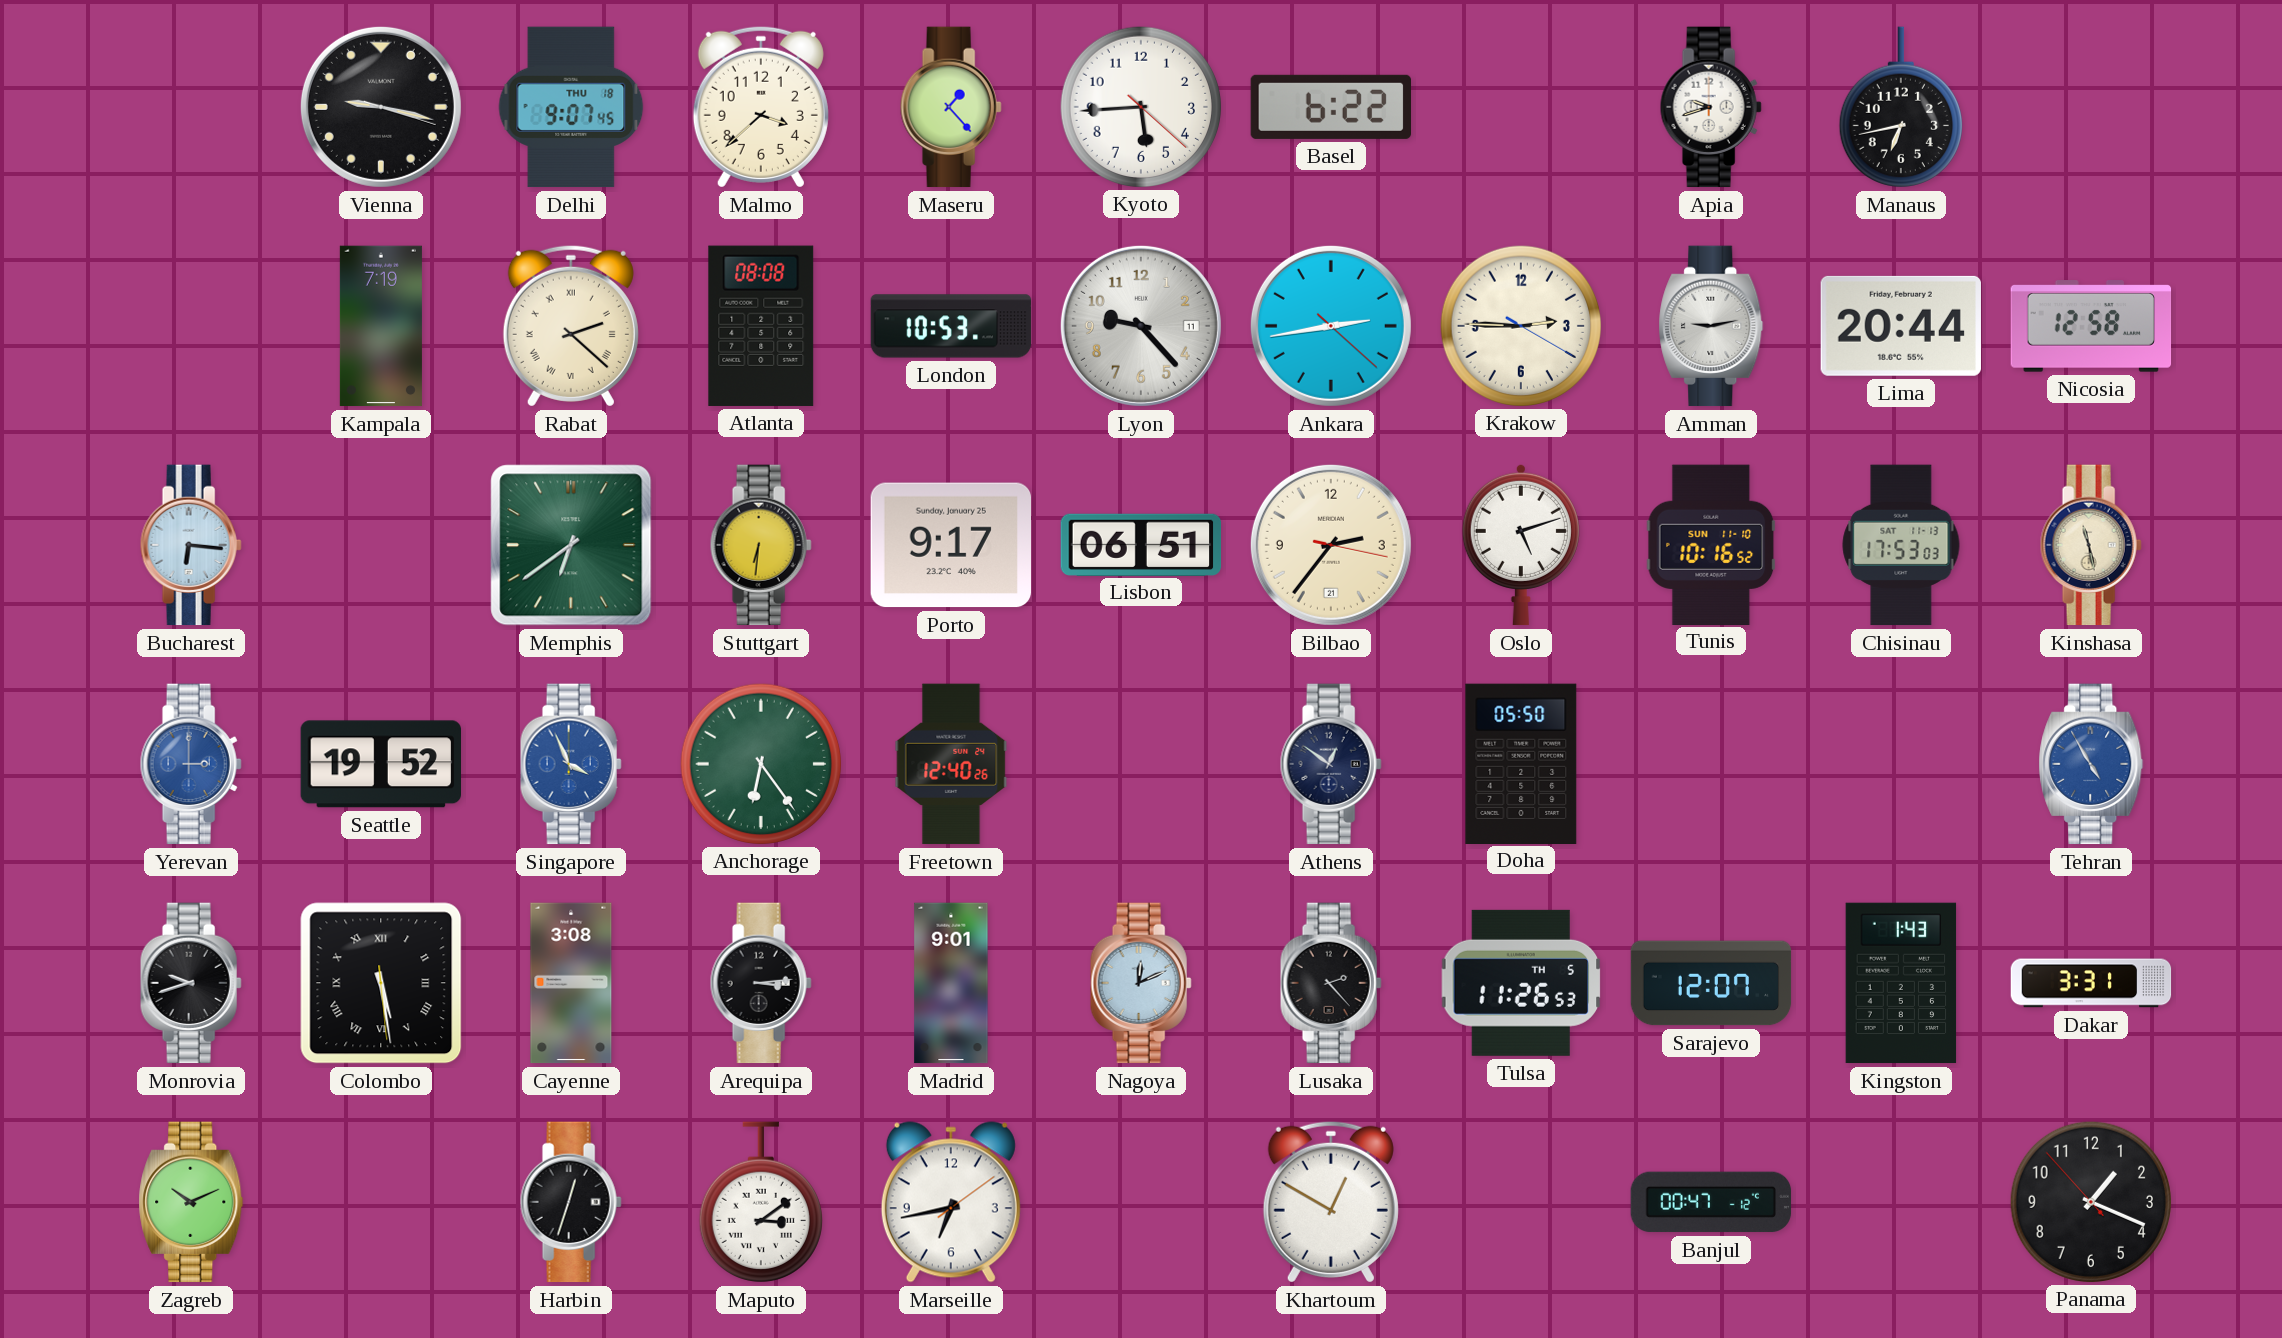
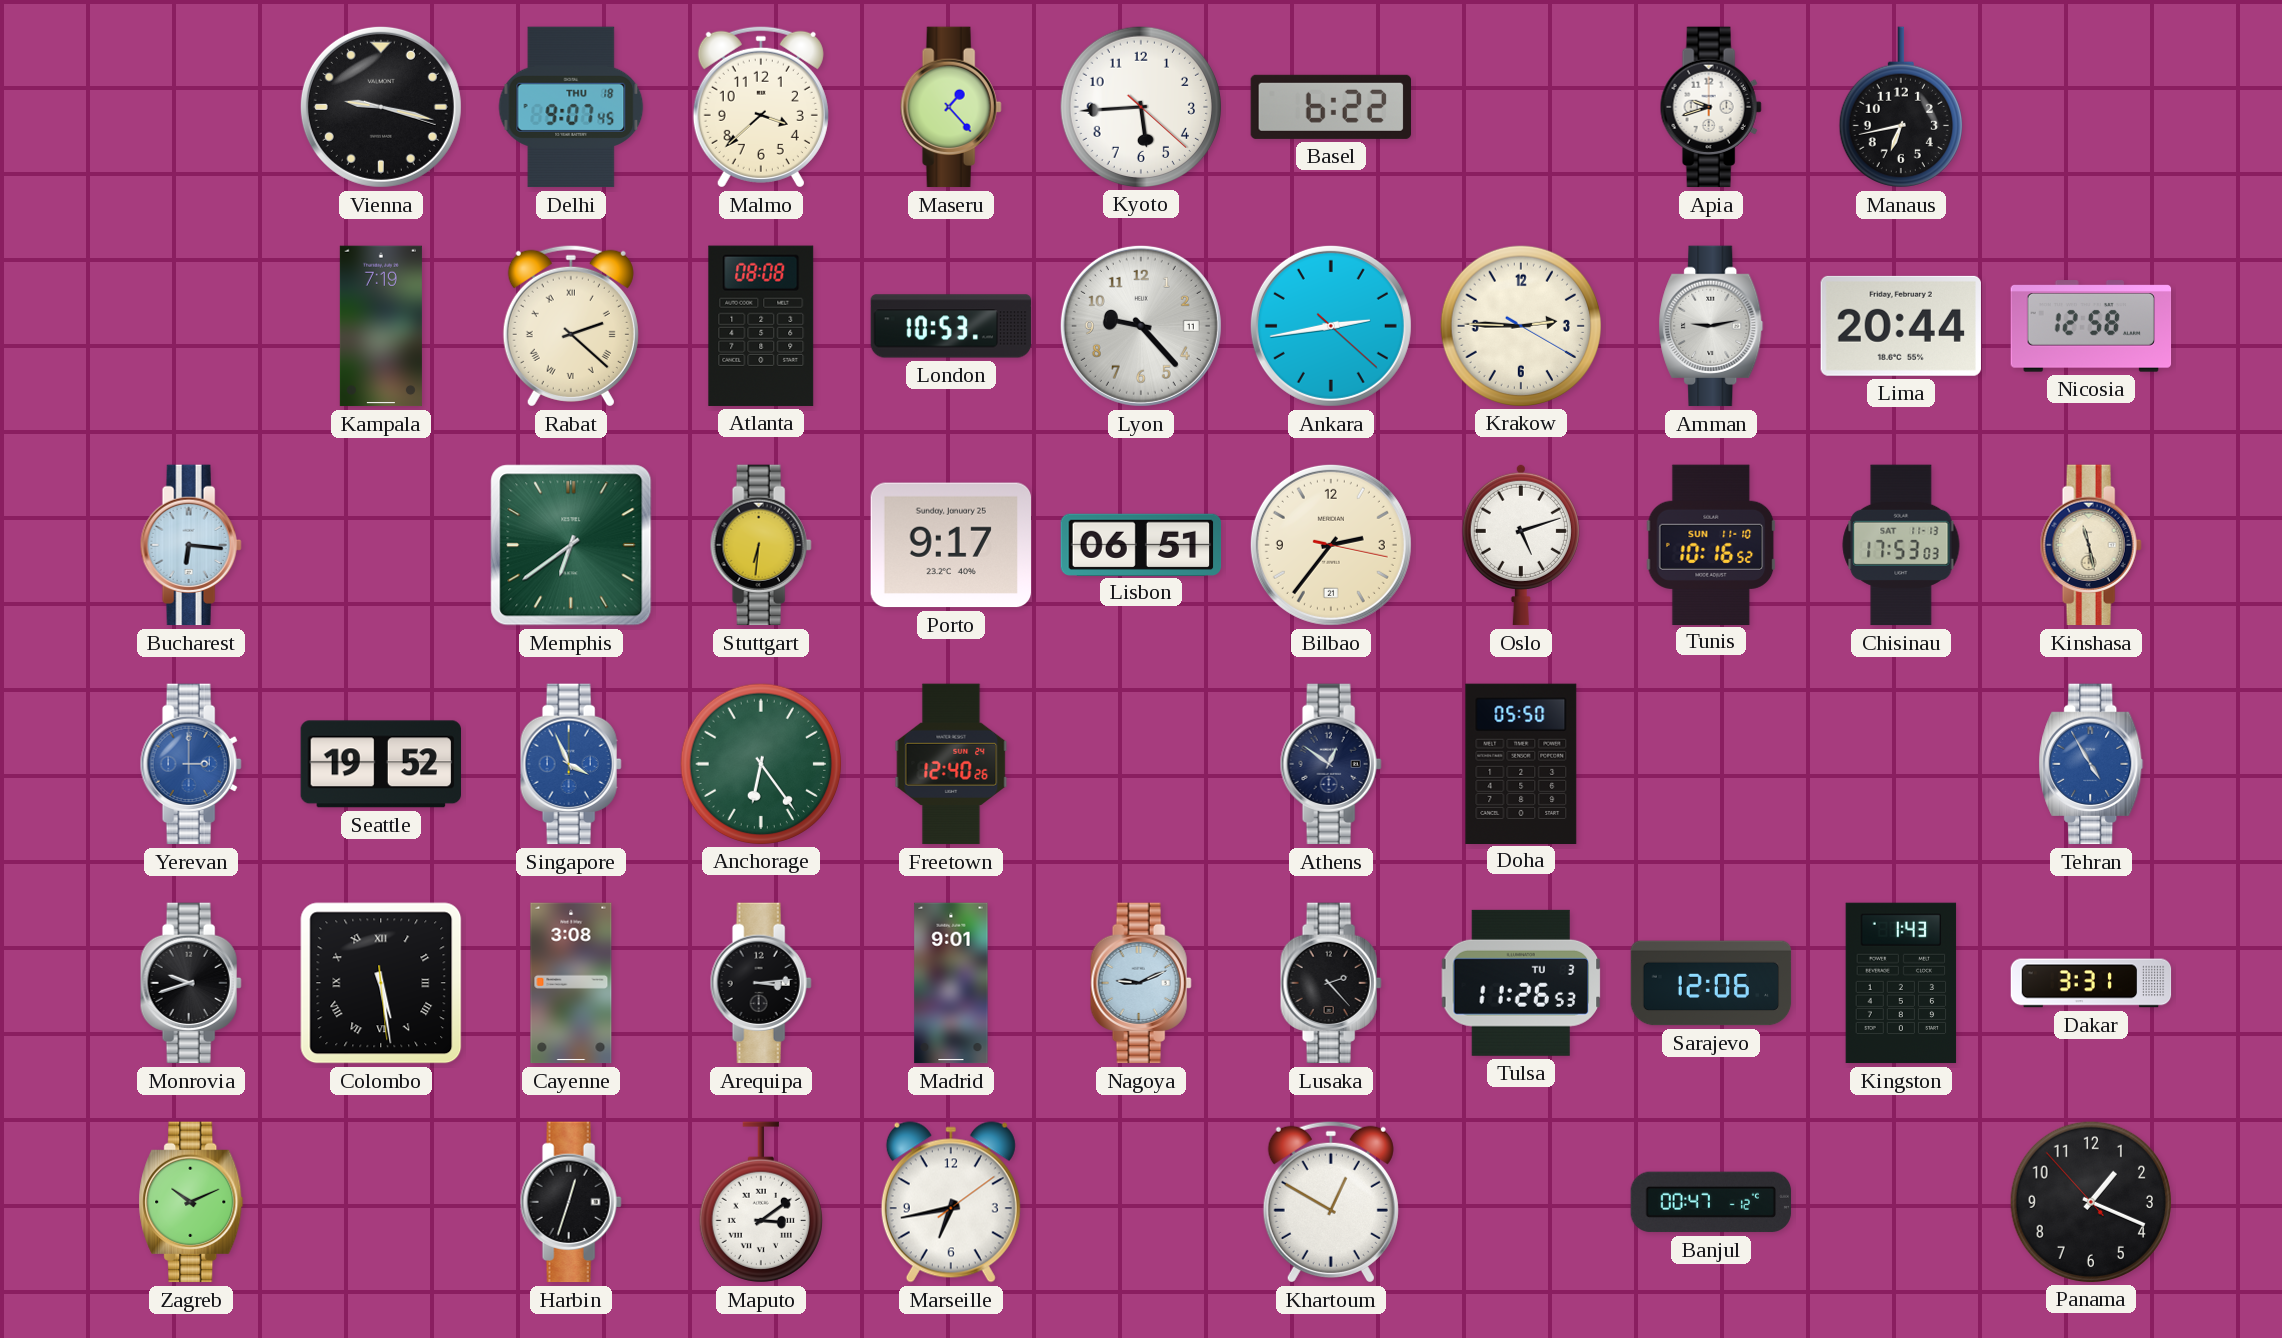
Nagoya: 12:11 -> 9:11 (1141, 983)
Tulsa date: TH 5 -> TU 3 (1521, 983)
Sarajevo: 12:07 -> 12:06 (1711, 983)
